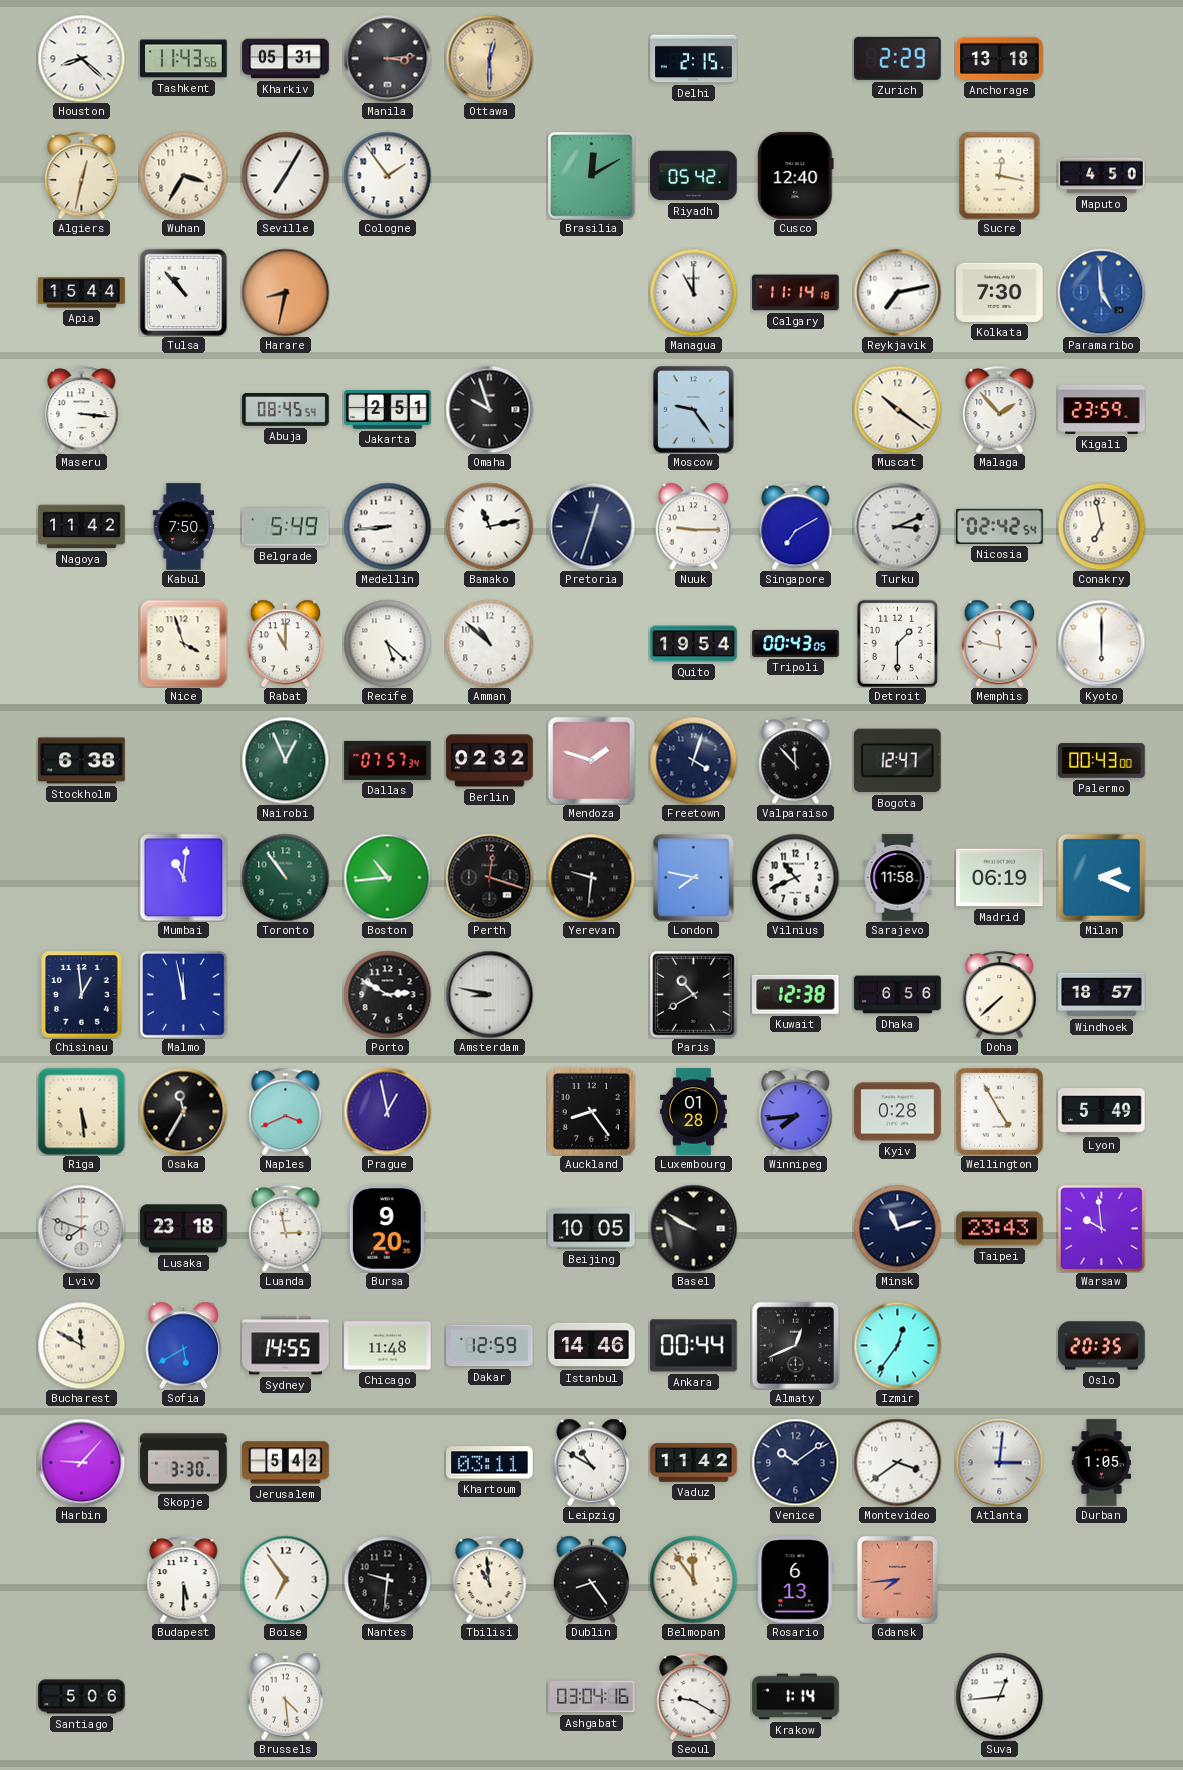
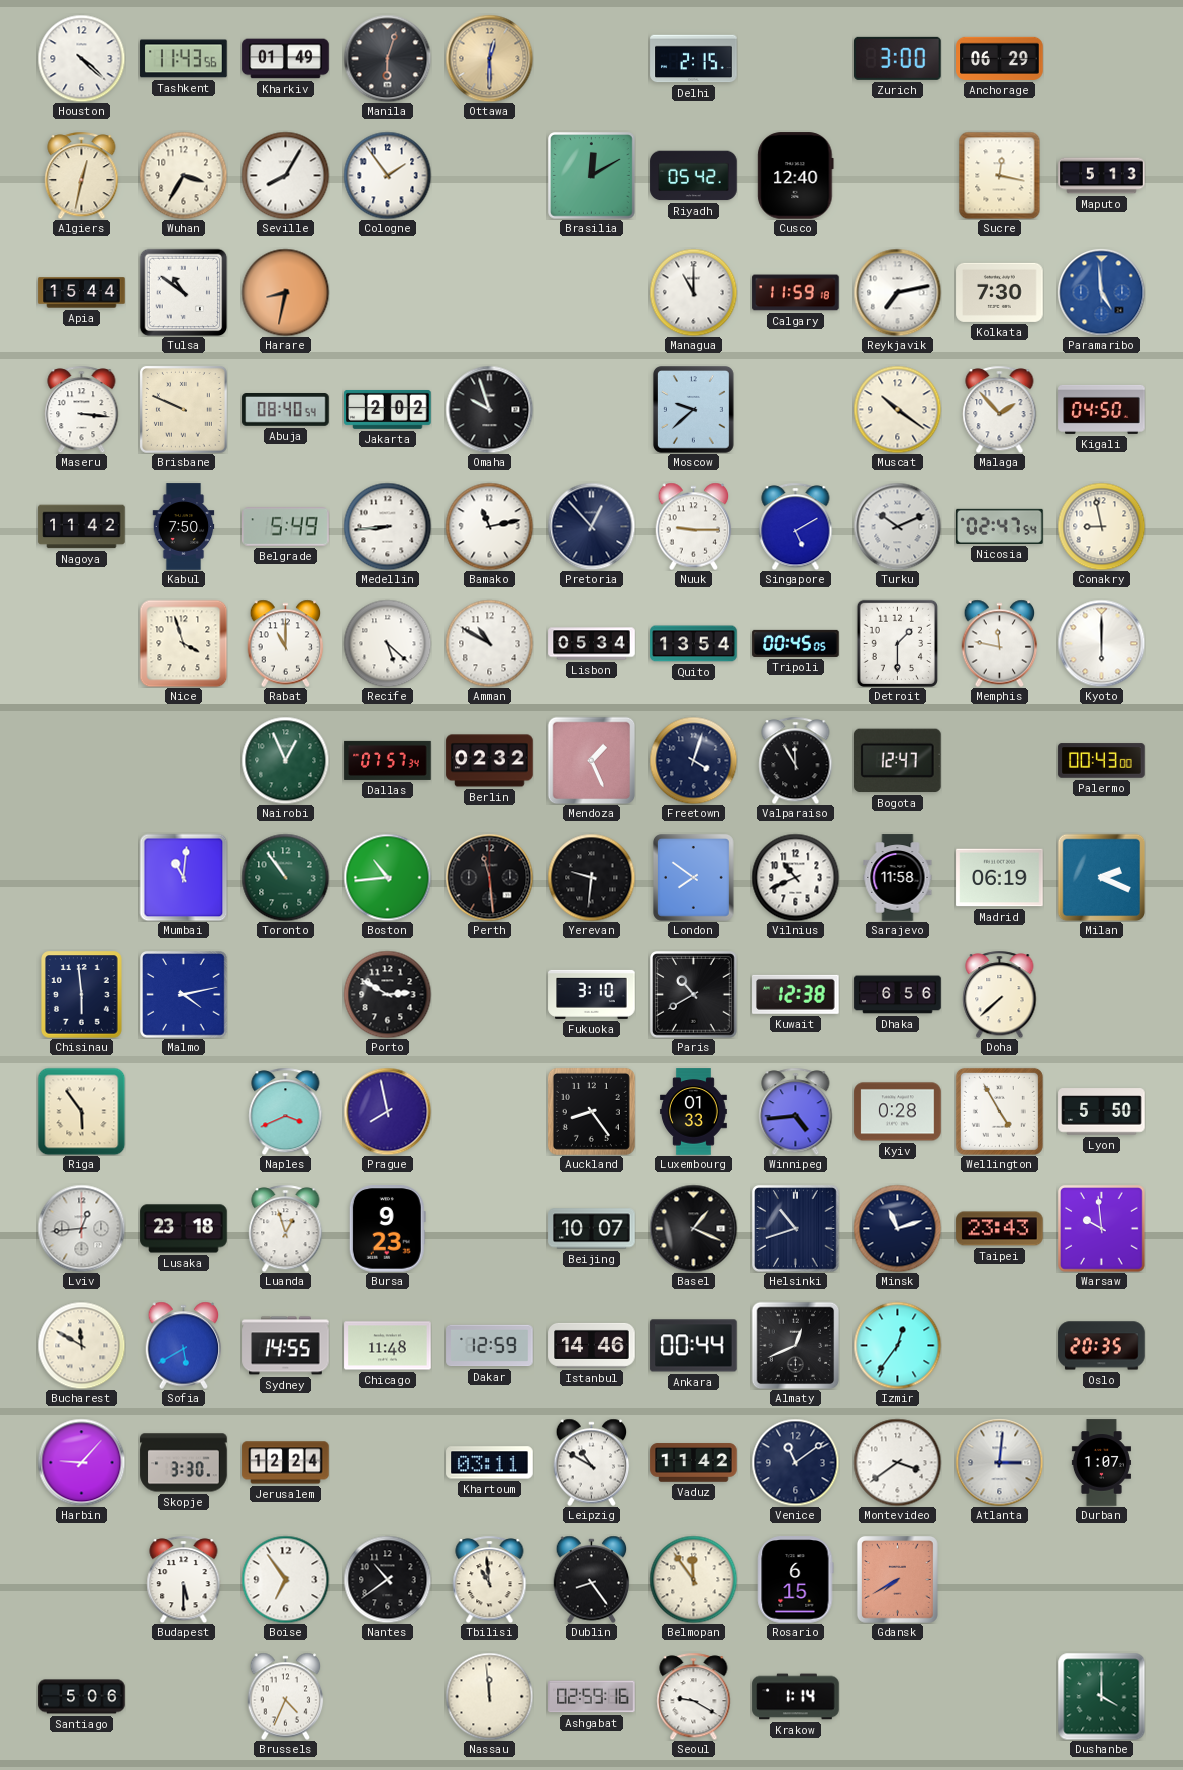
Houston: 8:22 -> 4:22 (81, 58)
Kharkiv: 05:31 -> 01:49 (286, 59)
Manila: 3:14 -> 6:03 (387, 58)
Zurich: 2:29 -> 3:00 (898, 58)
Anchorage: 13:18 -> 06:29 (1000, 58)
Seville: 7:05 -> 8:05 (285, 175)
Maputo: 4:50 -> 5:13 (1102, 176)
Tulsa: 10:53 -> 10:51 (183, 292)
Calgary: 11:14 -> 11:59 (796, 293)
Brisbane: none -> 9:49 (183, 409)
Abuja: 08:45 -> 08:40 (286, 410)
Jakarta: 2:51 -> 2:02 (388, 409)
Moscow: 9:24 -> 9:38 (693, 410)
Kigali: 23:59 -> 04:50 (1102, 409)
Pretoria: 12:33 -> 12:53 (591, 526)
Singapore: 7:10 -> 5:10 (796, 526)
Turku: 3:11 -> 10:11 (897, 526)
Nicosia: 02:42 -> 02:47 (1000, 526)
Conakry: 6:58 -> 8:58 (1101, 526)
Amman: 10:52 -> 10:50 (489, 643)
Lisbon: none -> 05:34 (592, 644)
Quito: 19:54 -> 13:54 (694, 644)
Tripoli: 00:43 -> 00:45 (796, 643)
Stockholm: 6:38 -> none (82, 761)
Mendoza: 1:48 -> 1:26 (591, 760)
Valparaiso: 11:53 -> 11:55 (796, 760)
Perth: 12:18 -> 11:29 (489, 877)
London: 7:47 -> 7:51 (693, 878)
Chisinau: 12:59 -> 5:59 (82, 995)
Malmo: 11:58 -> 4:13 (184, 995)
Amsterdam: 8:47 -> none (489, 994)
Fukuoka: none -> 3:10 (592, 994)
Windhoek: 18:57 -> none (1102, 995)
Riga: 5:29 -> 5:54 (81, 1111)
Osaka: 11:35 -> none (183, 1111)
Prague: 12:58 -> 7:58 (387, 1111)
Luxembourg: 01:28 -> 01:33 (693, 1112)
Winnipeg: 7:44 -> 4:44 (796, 1111)
Lyon: 5:49 -> 5:50 (1102, 1112)
Lviv: 7:48 -> 12:44 (81, 1228)
Luanda: 2:58 -> 12:57 (286, 1228)
Bursa: 9:20 -> 9:23 (387, 1229)
Beijing: 10:05 -> 10:07 (592, 1229)
Basel: 9:50 -> 1:19 (693, 1228)
Helsinki: none -> 10:42 (796, 1229)
Jerusalem: 5:42 -> 12:24 (286, 1463)
Venice: 10:09 -> 11:09 (795, 1462)
Durban: 1:05 -> 1:07 (1101, 1463)
Nantes: 9:31 -> 10:39 (387, 1579)
Rosario: 6:13 -> 6:15 (796, 1580)
Gdansk: 7:44 -> 7:40 (897, 1580)
Brussels: 4:29 -> 4:34 (286, 1696)
Nassau: none -> 11:59 (489, 1696)
Ashgabat: 03:04 -> 02:59 (592, 1697)
Suva: 12:44 -> none (999, 1696)
Dushanbe: none -> 4:00 (1101, 1696)
